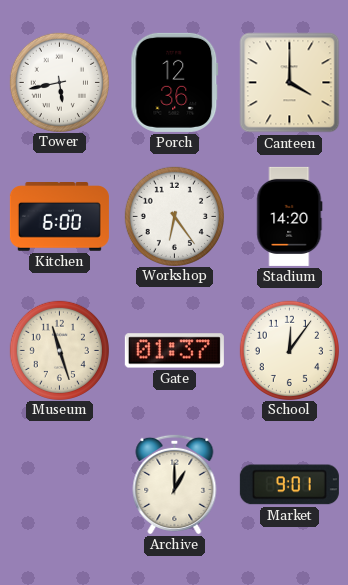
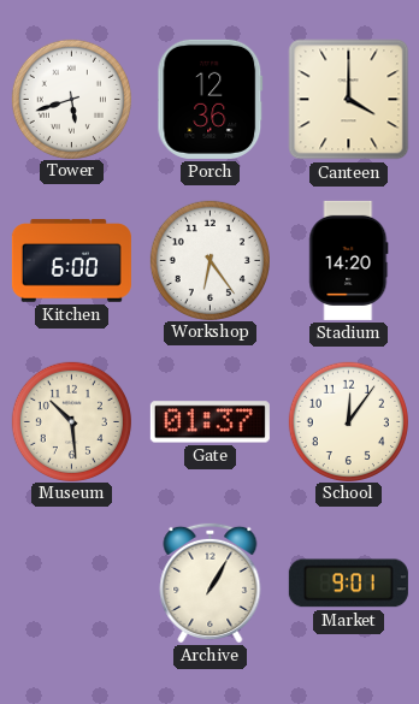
Tower: 5:43 -> 5:42 (71, 99)
Museum: 11:27 -> 10:29 (71, 421)
Archive: 1:00 -> 1:05 (211, 582)
